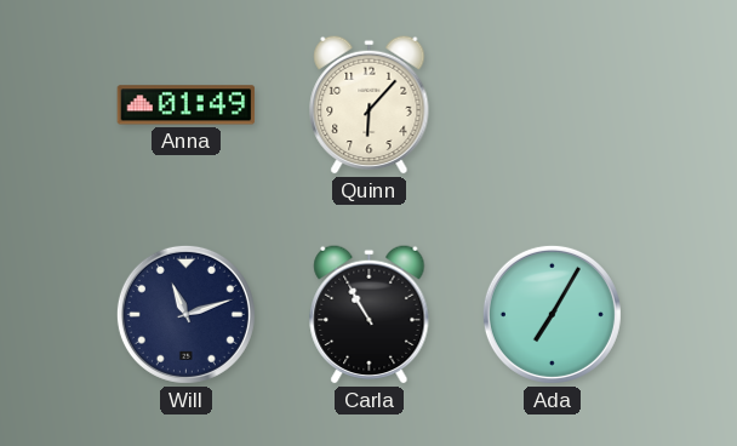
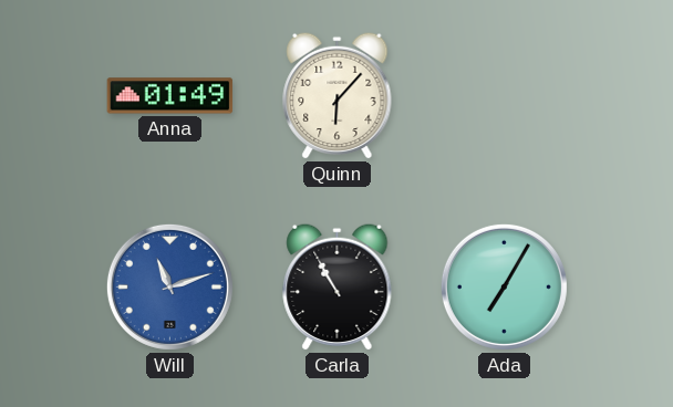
Will dial: navy -> blue (169, 286)
